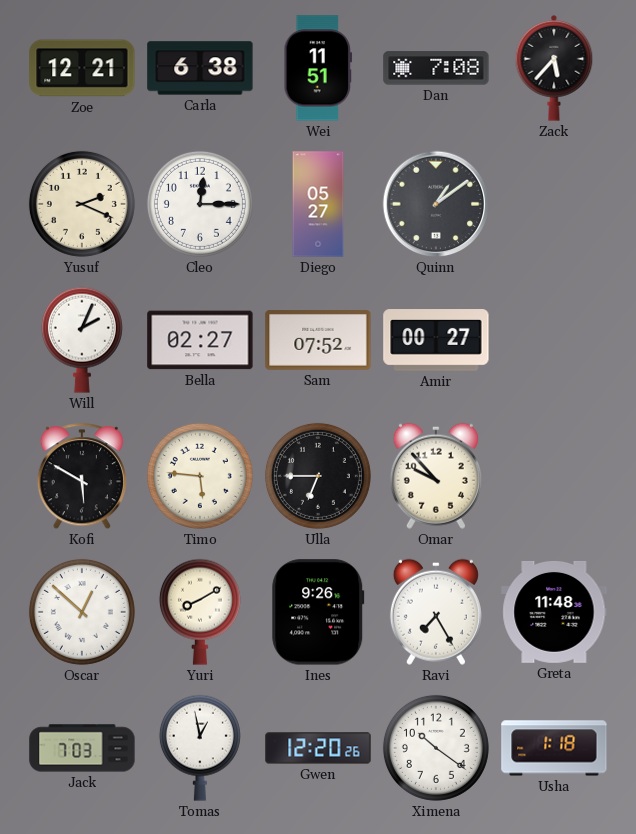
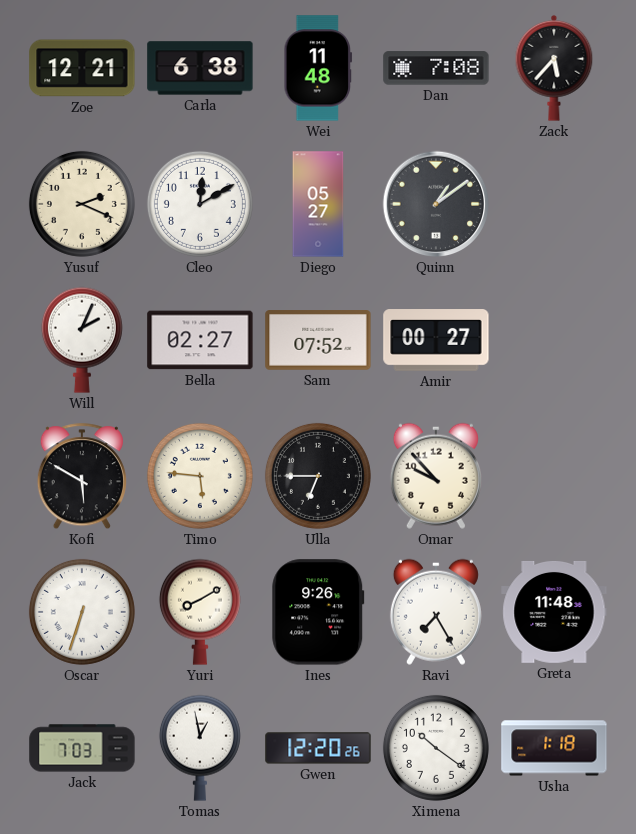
Wei: 11:51 -> 11:48 (318, 68)
Cleo: 12:15 -> 12:10 (200, 204)
Oscar: 12:52 -> 6:33 (82, 612)
